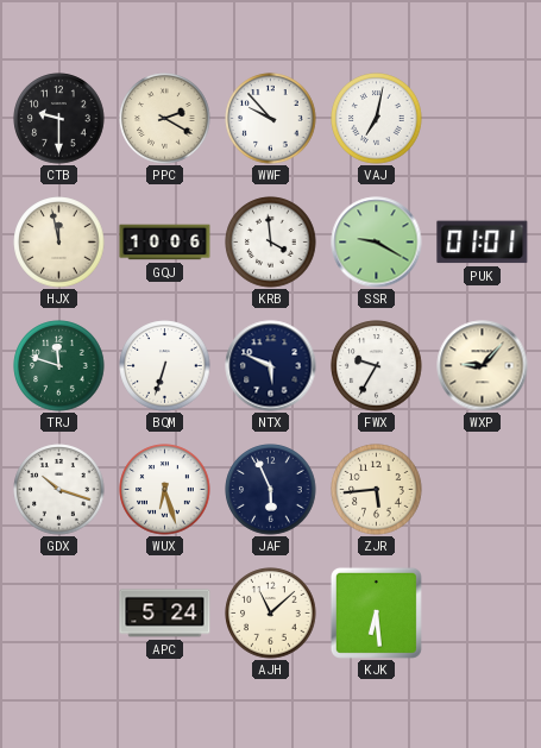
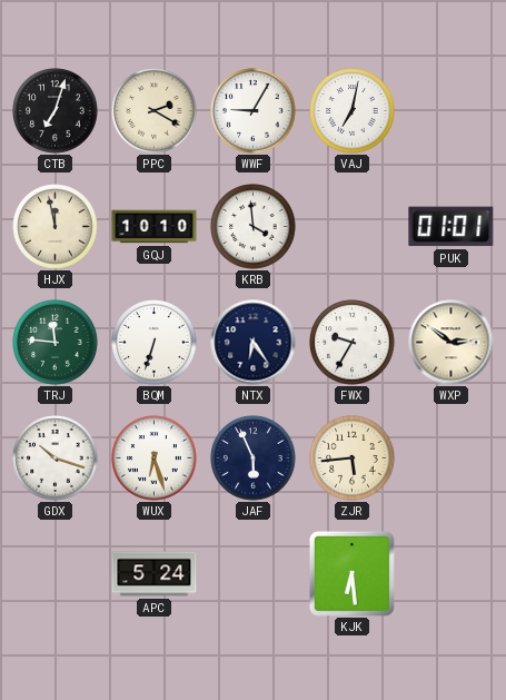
CTB: 9:30 -> 7:03 (56, 111)
WWF: 9:53 -> 9:05 (254, 111)
GQJ: 10:06 -> 10:10 (155, 227)
SSR: 9:20 -> none (377, 243)
TRJ: 11:48 -> 11:46 (56, 343)
NTX: 5:49 -> 6:24 (254, 343)
WXP: 9:07 -> 2:51 (452, 343)
AJH: 11:08 -> none (271, 614)
